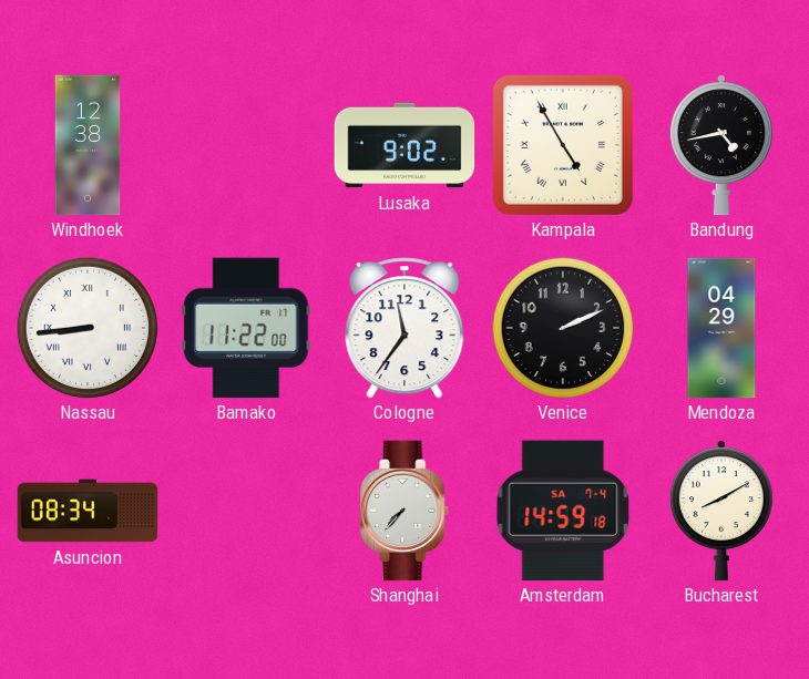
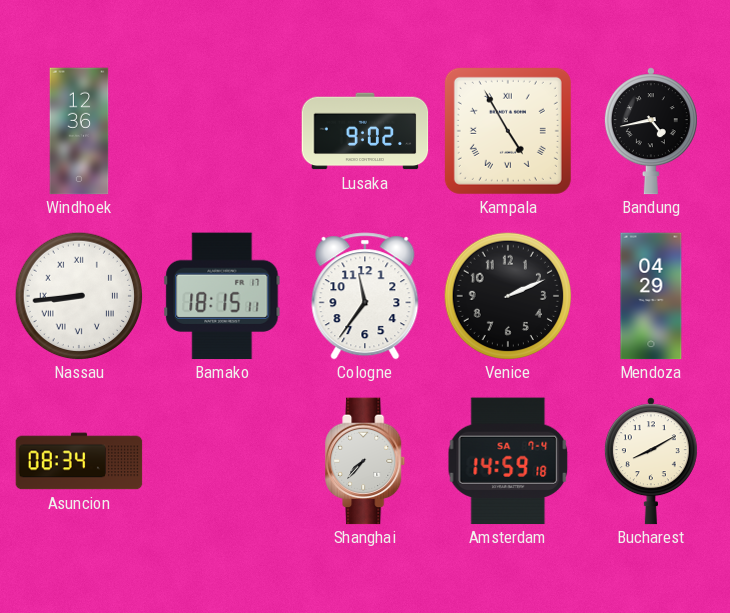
Windhoek: 12:38 -> 12:36 (79, 131)
Bamako: 11:22 -> 18:15 (222, 296)
